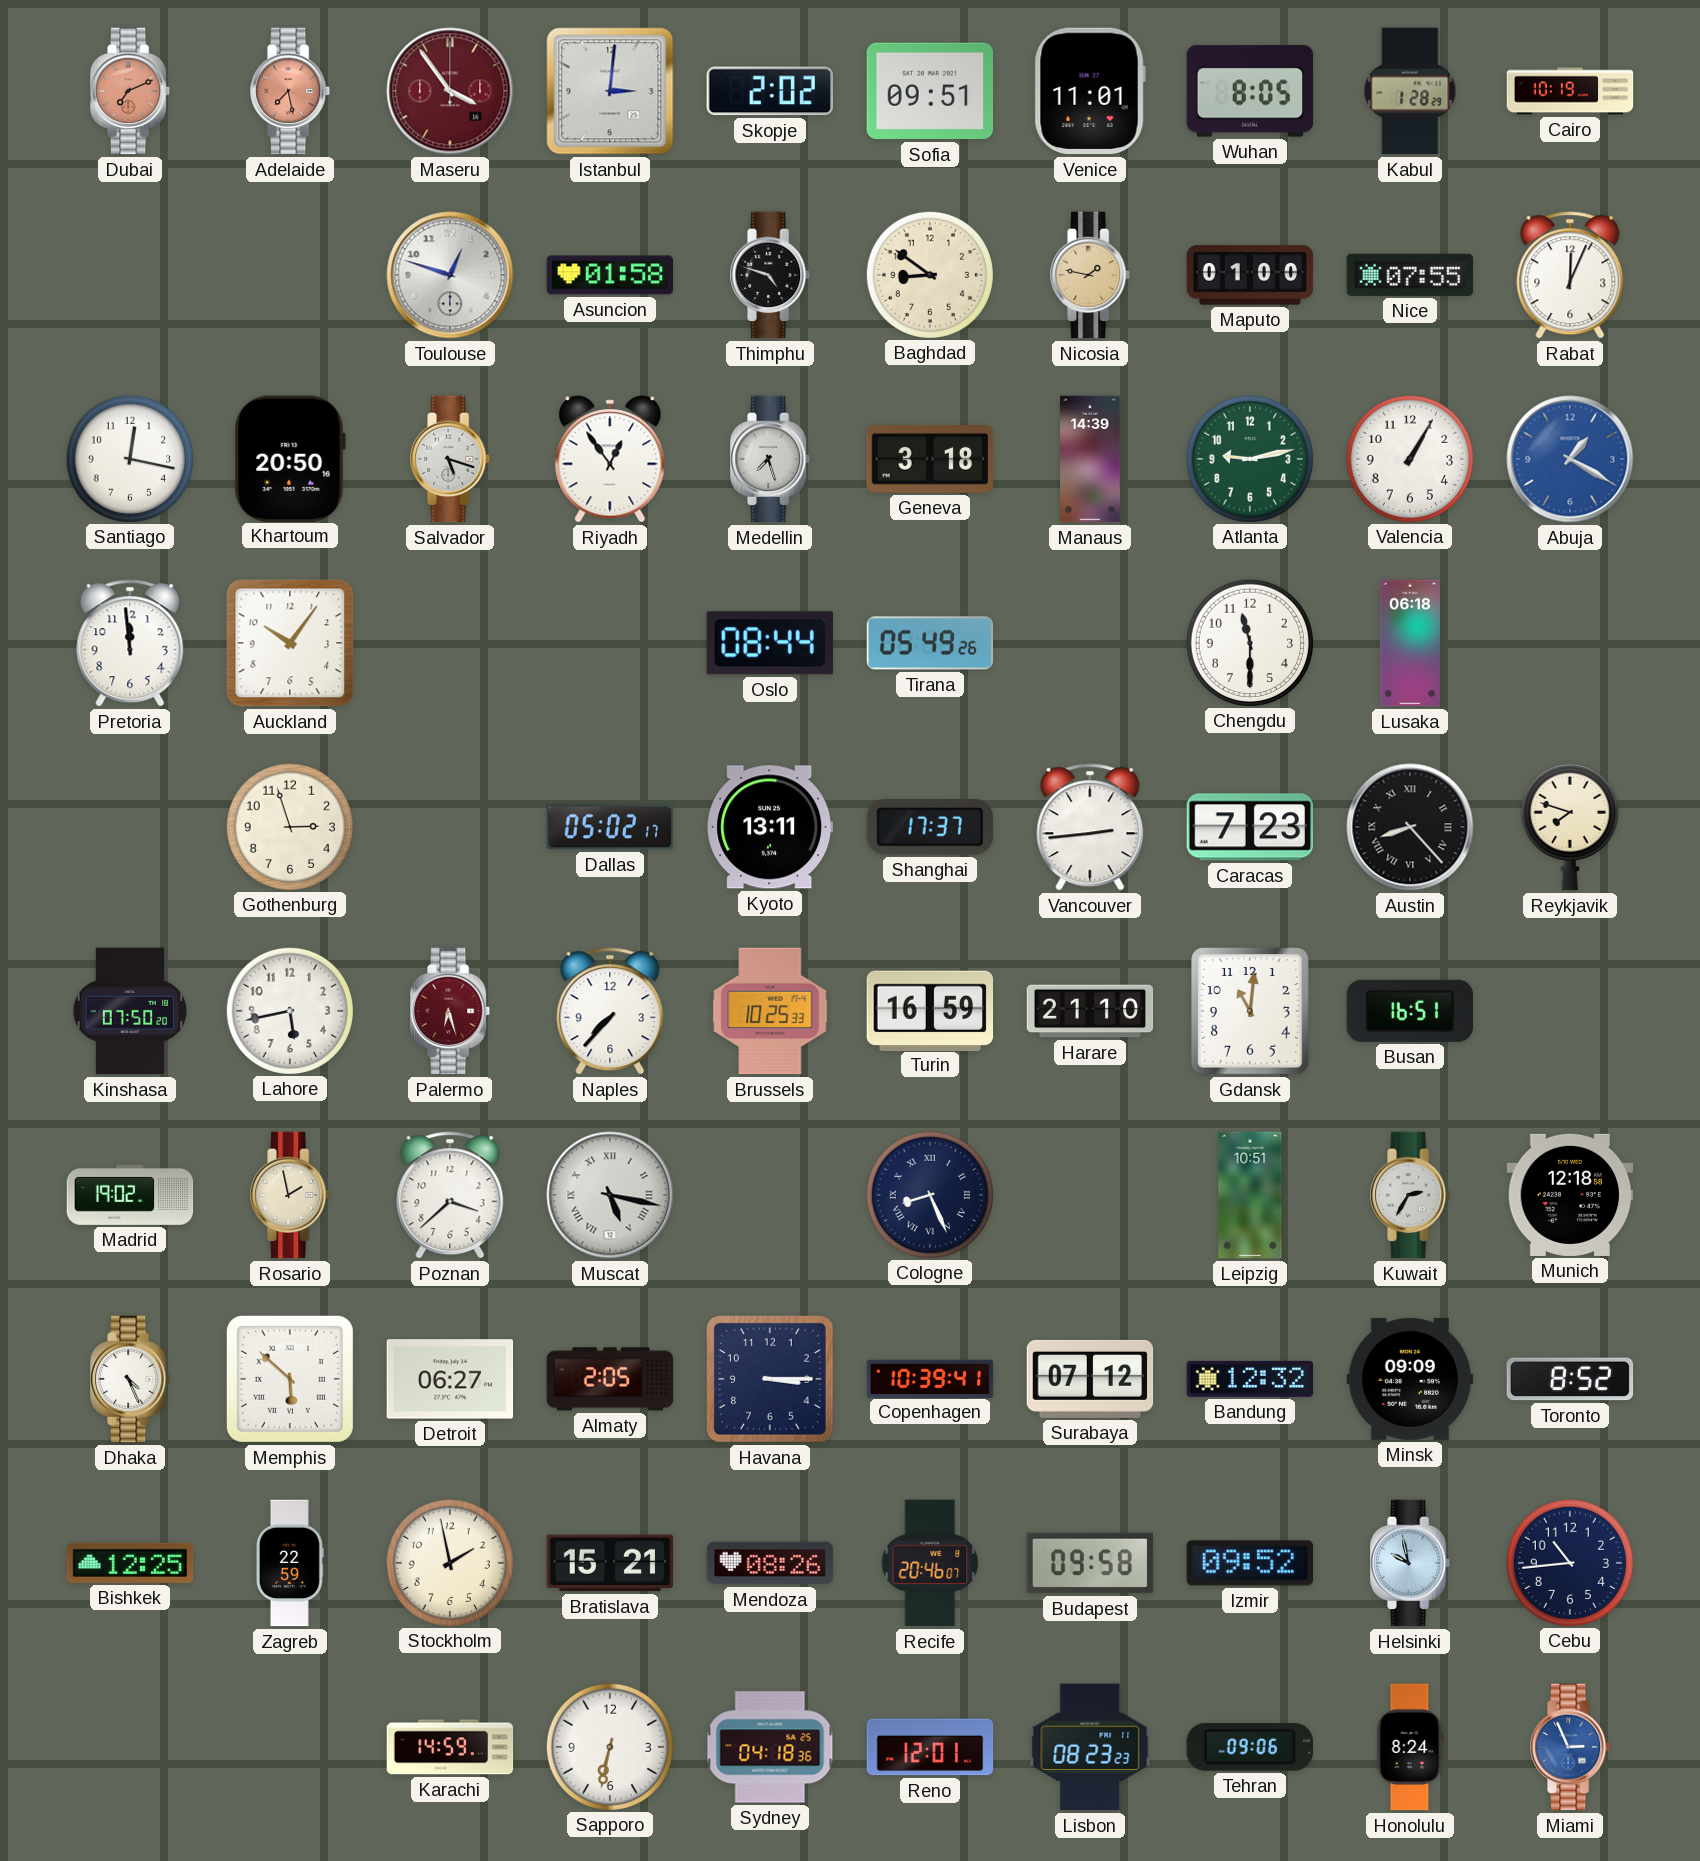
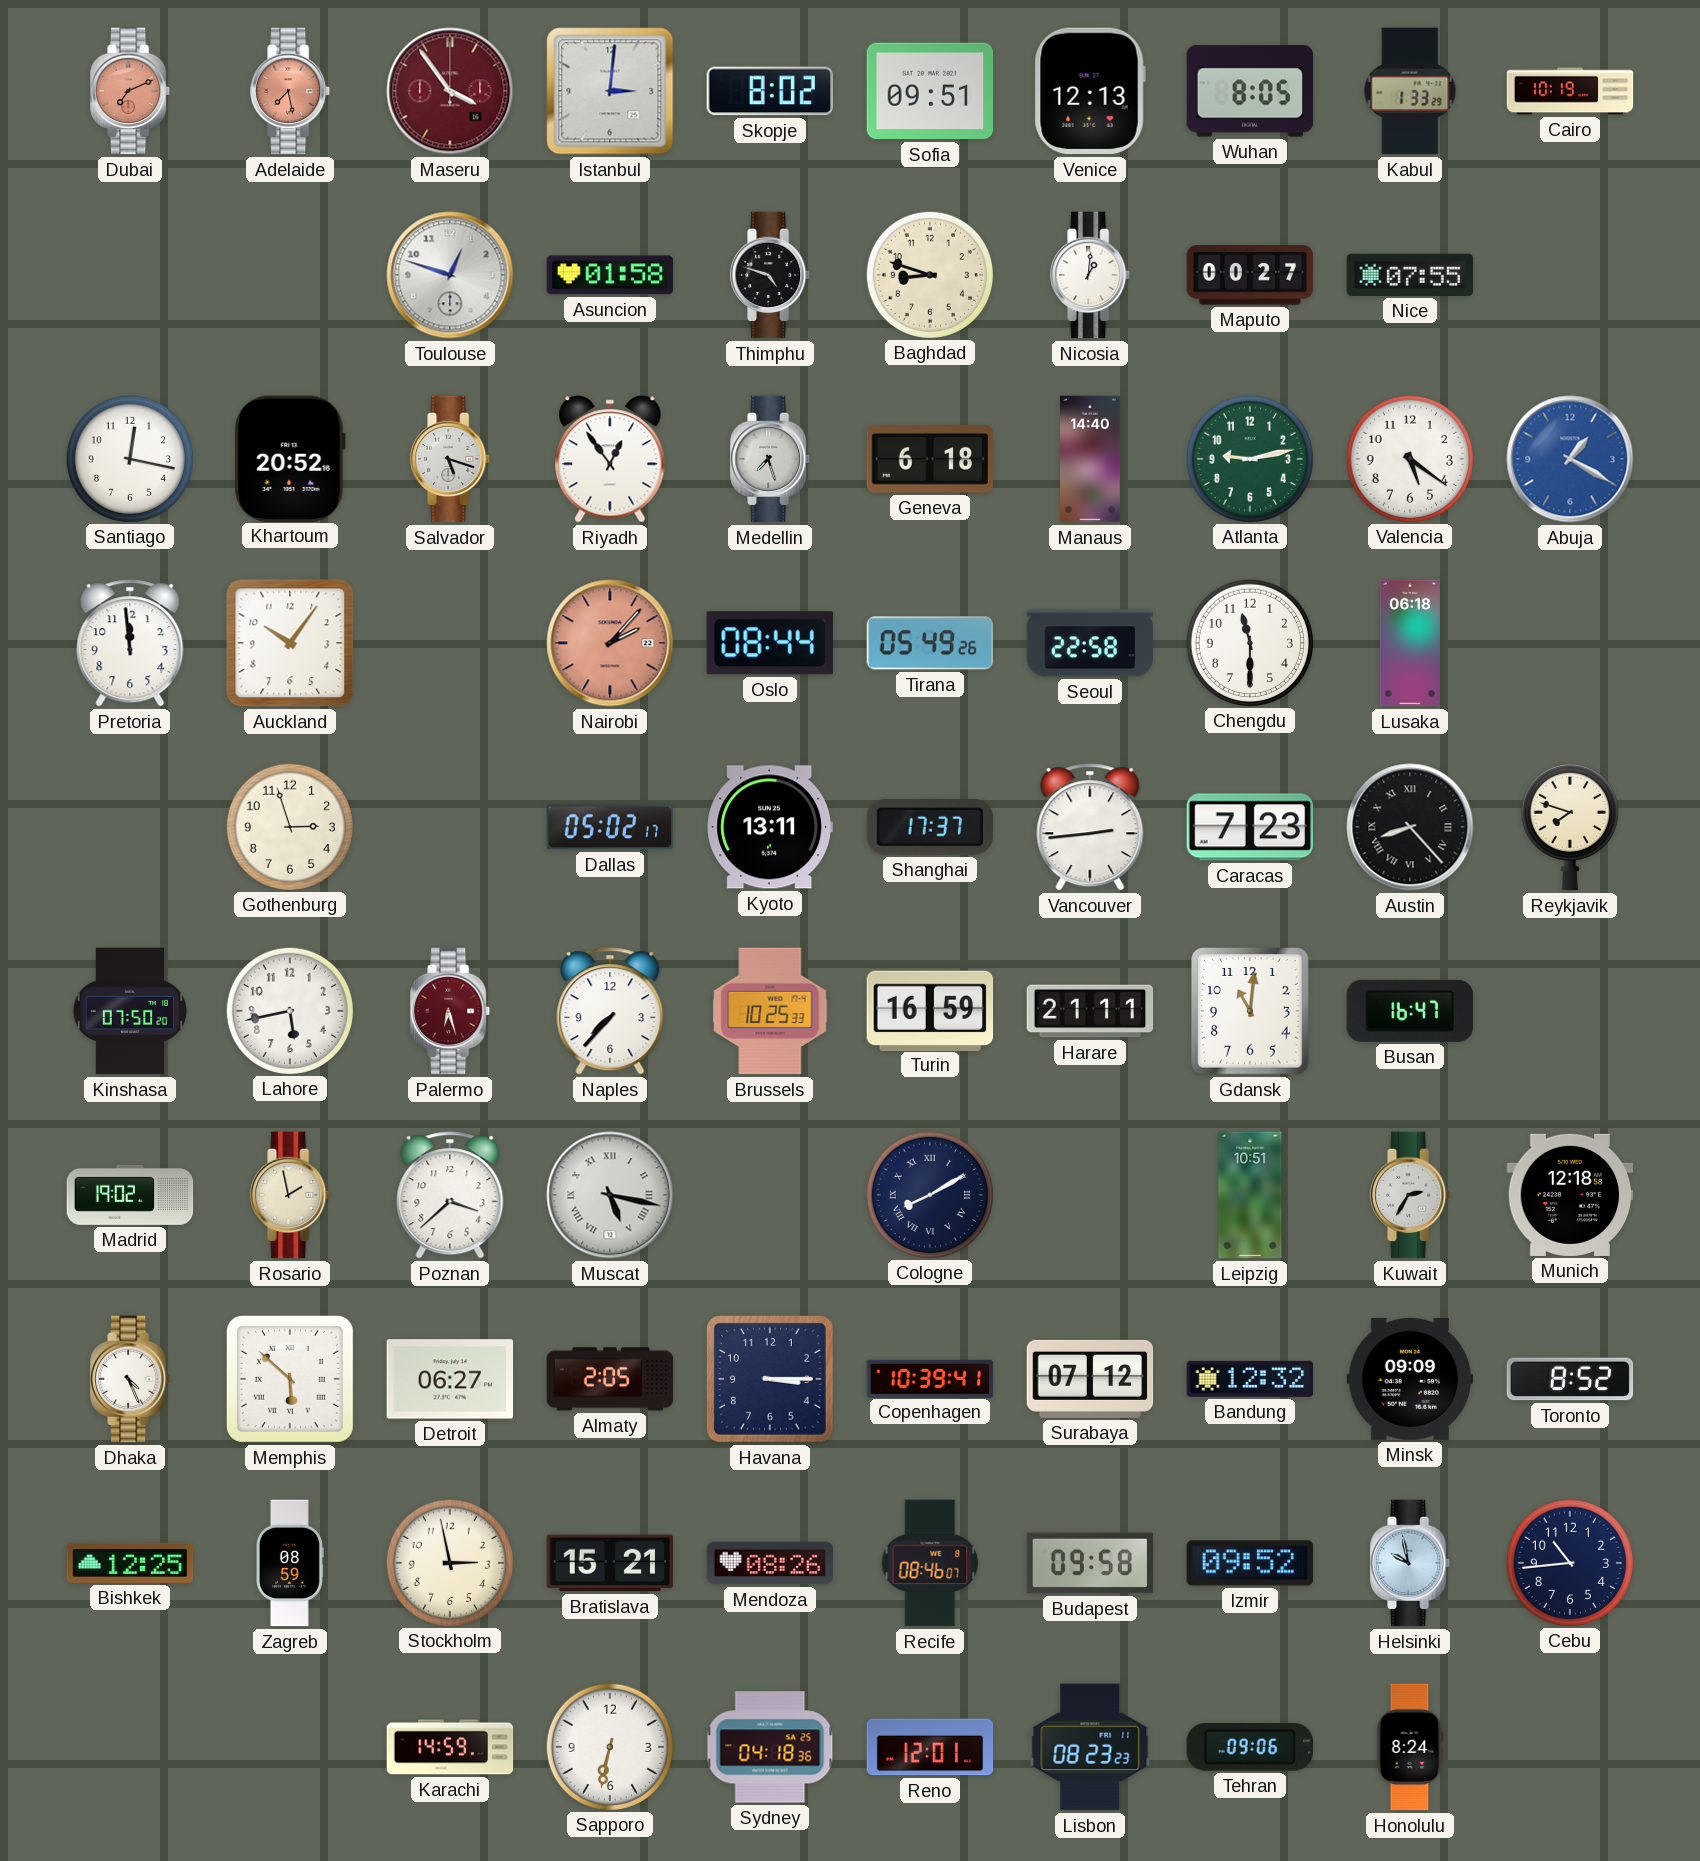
Skopje: 2:02 -> 8:02 (769, 91)
Venice: 11:01 -> 12:13 (1090, 91)
Kabul: 1:28 -> 1:33 (1410, 91)
Baghdad: 8:51 -> 8:48 (929, 274)
Nicosia: 1:47 -> 1:01 (1091, 275)
Nicosia dial: champagne -> white (1091, 275)
Maputo: 01:00 -> 00:27 (1250, 275)
Rabat: 12:04 -> none (1570, 275)
Khartoum: 20:50 -> 20:52 (290, 458)
Geneva: 3:18 -> 6:18 (930, 460)
Manaus: 14:39 -> 14:40 (1091, 459)
Valencia: 1:05 -> 5:21 (1409, 458)
Nairobi: none -> 2:07 (610, 643)
Seoul: none -> 22:58 (1090, 643)
Harare: 21:10 -> 21:11 (1090, 1011)
Busan: 16:51 -> 16:47 (1410, 1011)
Cologne: 8:26 -> 8:10 (929, 1194)
Zagreb: 22:59 -> 08:59 (290, 1563)
Stockholm: 1:58 -> 2:58 (449, 1562)
Recife: 20:46 -> 08:46 (930, 1563)
Miami: 2:56 -> none (1571, 1747)
